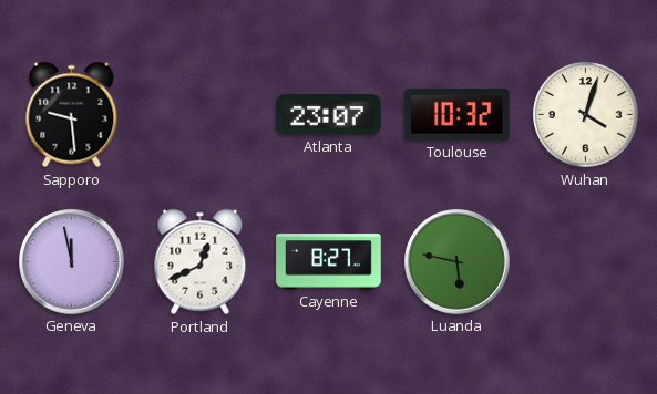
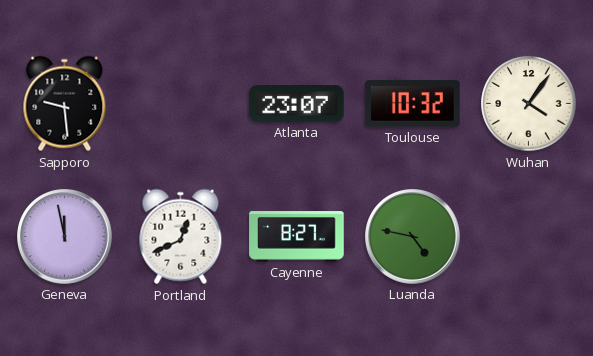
Wuhan: 4:03 -> 4:06 (529, 104)
Luanda: 5:47 -> 4:47 (413, 237)
